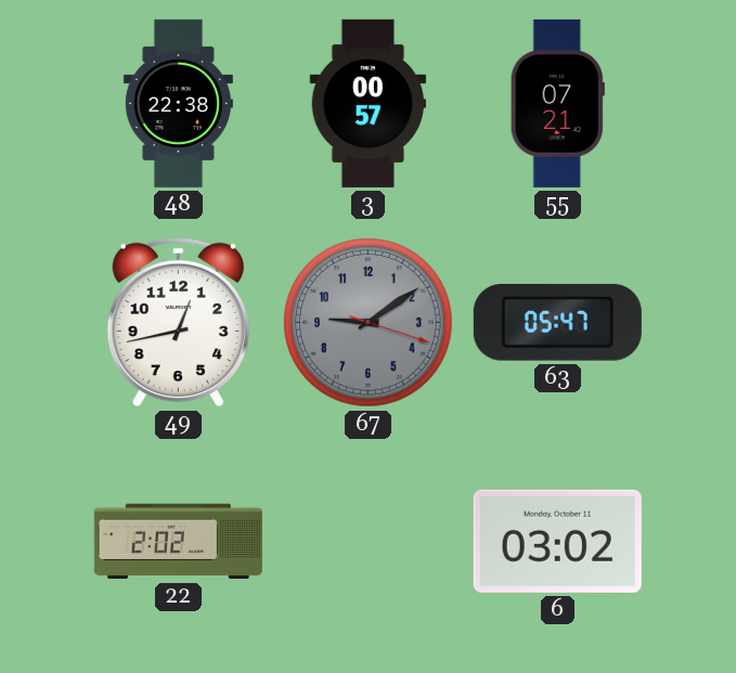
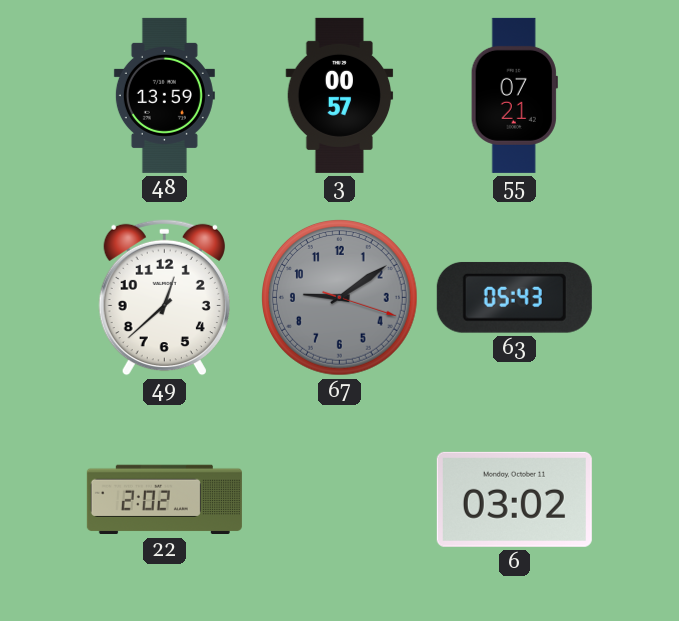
48: 22:38 -> 13:59 (164, 95)
49: 12:43 -> 12:38 (164, 298)
63: 05:47 -> 05:43 (514, 297)
